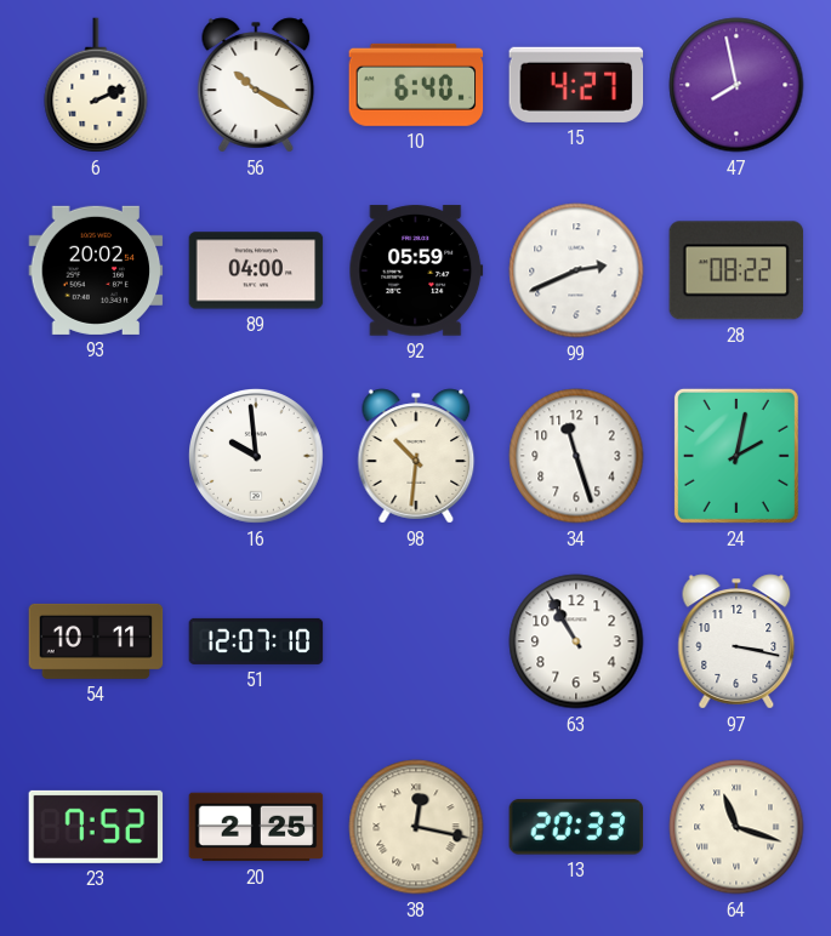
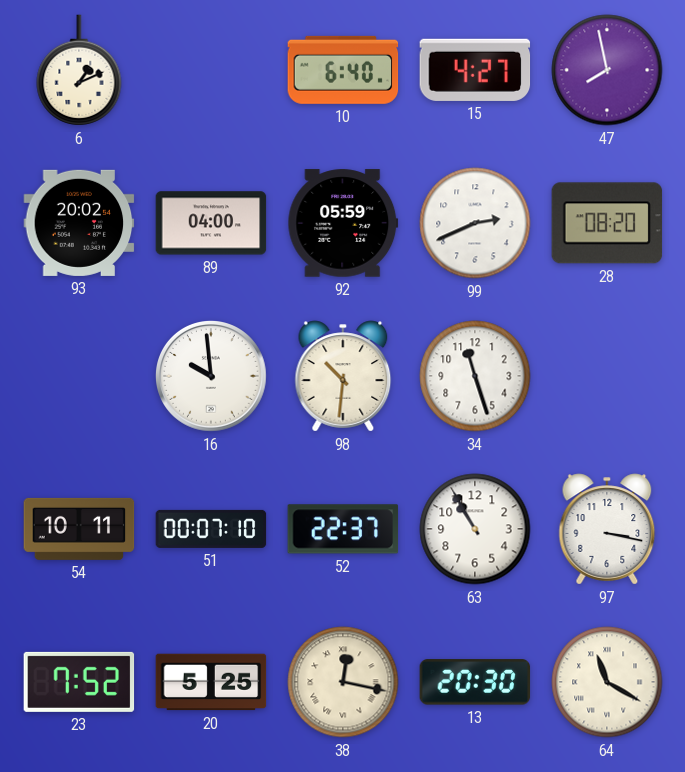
6: 2:11 -> 1:11 (79, 70)
56: 10:20 -> none (256, 85)
28: 08:22 -> 08:20 (607, 223)
24: 2:02 -> none (736, 456)
51: 12:07 -> 00:07 (211, 529)
52: none -> 22:37 (343, 529)
20: 2:25 -> 5:25 (211, 682)
13: 20:33 -> 20:30 (475, 682)
64: 11:18 -> 11:20 (607, 682)
